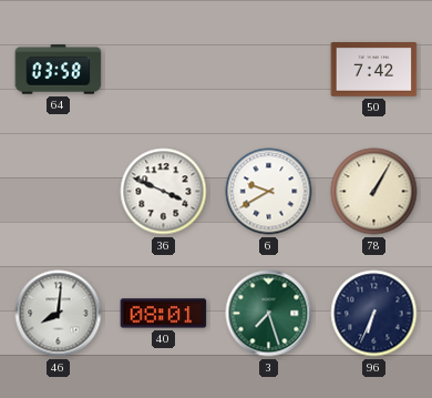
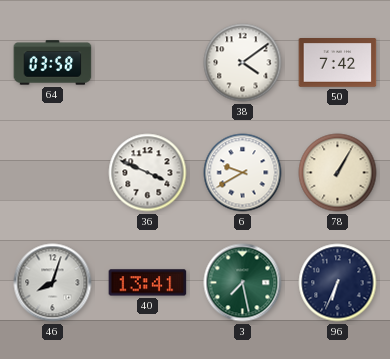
38: none -> 4:09 (243, 63)
46: 8:01 -> 8:03 (53, 283)
40: 08:01 -> 13:41 (148, 283)
3: 7:27 -> 7:28 (243, 283)
